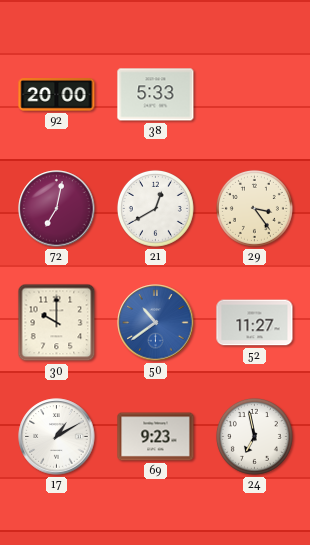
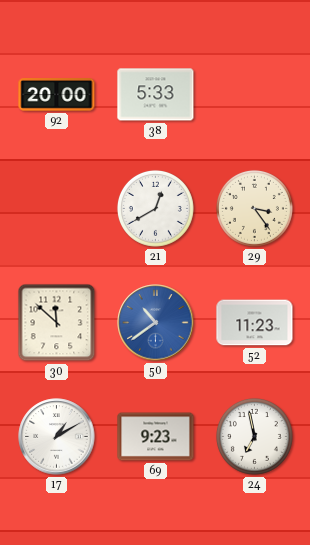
72: 7:02 -> none (57, 209)
30: 10:00 -> 11:52 (57, 323)
52: 11:27 -> 11:23 (255, 323)
